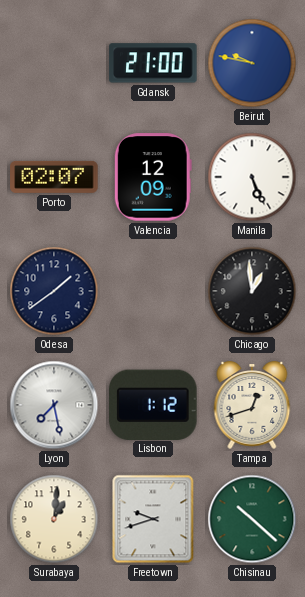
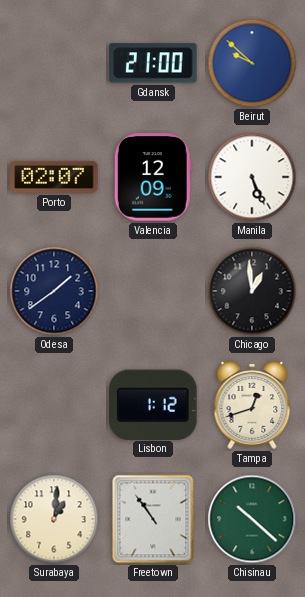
Beirut: 9:47 -> 9:52 (252, 63)
Lyon: 7:28 -> none (54, 405)
Freetown: 9:42 -> 10:54 (153, 519)
